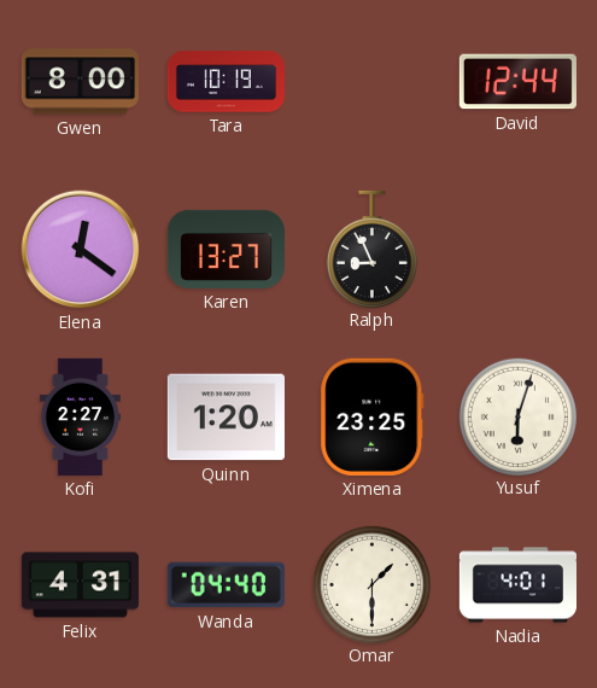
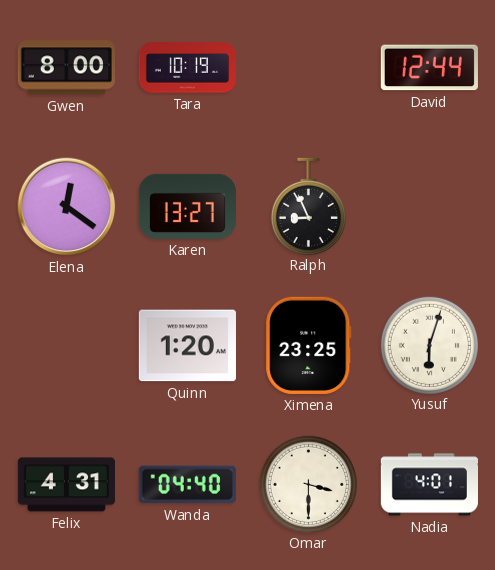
Kofi: 2:27 -> none (80, 416)
Omar: 1:30 -> 3:30 (308, 484)
